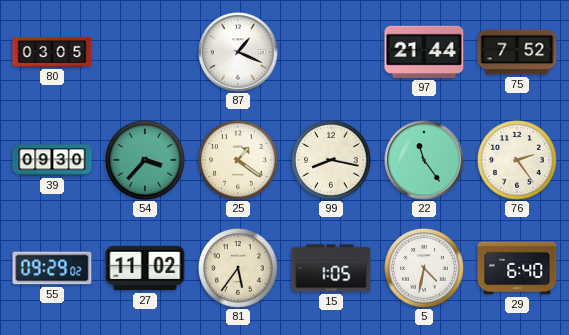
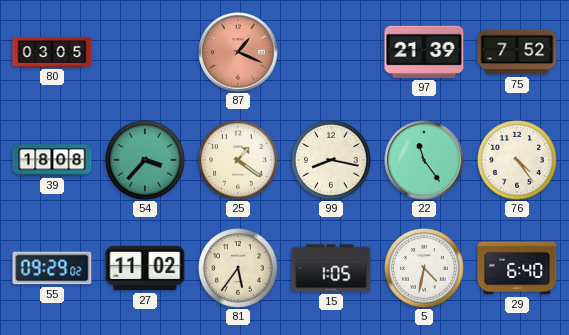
87 dial: white -> salmon (238, 52)
97: 21:44 -> 21:39 (424, 52)
39: 09:30 -> 18:08 (52, 160)
76: 2:24 -> 4:24 (517, 160)
